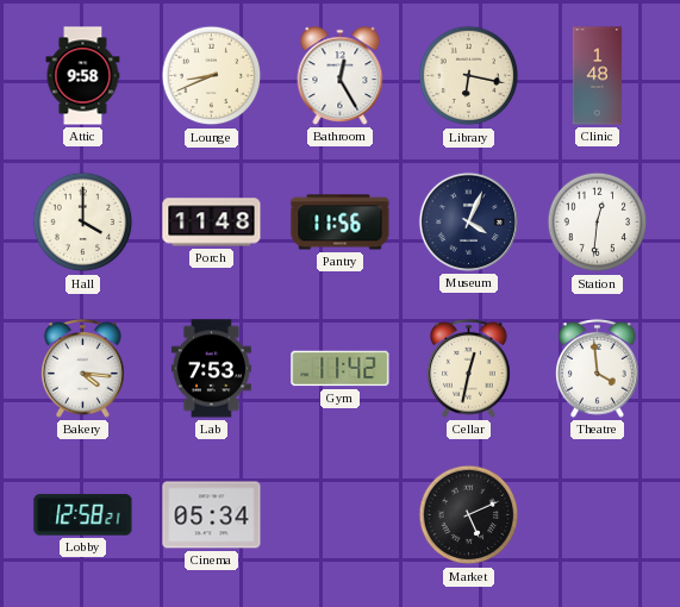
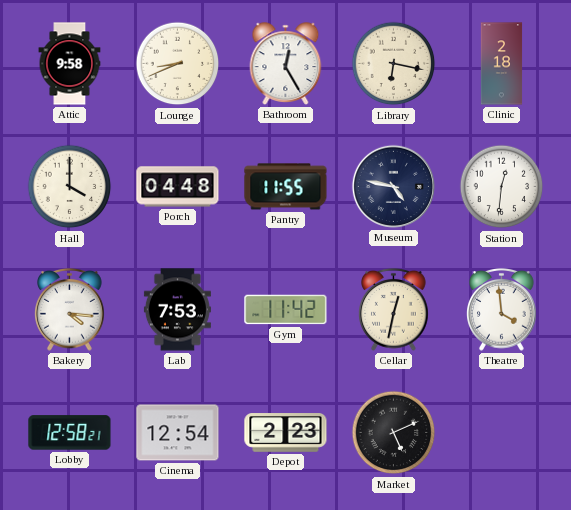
Clinic: 1:48 -> 2:18 (502, 64)
Porch: 11:48 -> 04:48 (178, 187)
Pantry: 11:56 -> 11:55 (286, 187)
Museum: 4:04 -> 4:47 (393, 186)
Cinema: 05:34 -> 12:54 (178, 433)
Depot: none -> 2:23 (286, 433)
